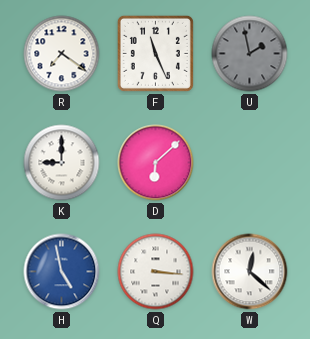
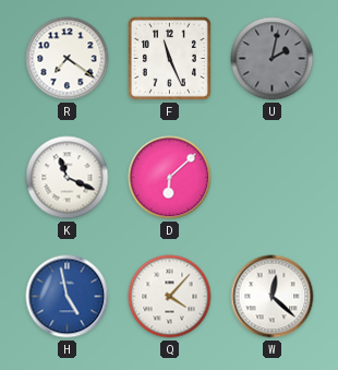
U: 1:58 -> 2:02 (273, 59)
K: 9:00 -> 11:19 (68, 178)
Q: 3:16 -> 4:07 (170, 297)
